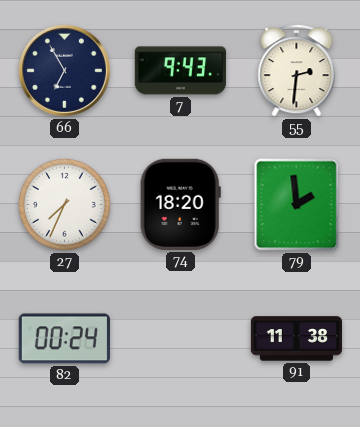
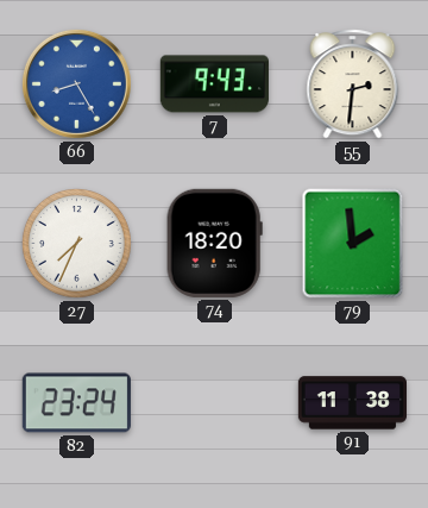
66: 6:55 -> 8:25 (76, 83)
66 dial: navy -> blue (76, 83)
82: 00:24 -> 23:24 (76, 403)
